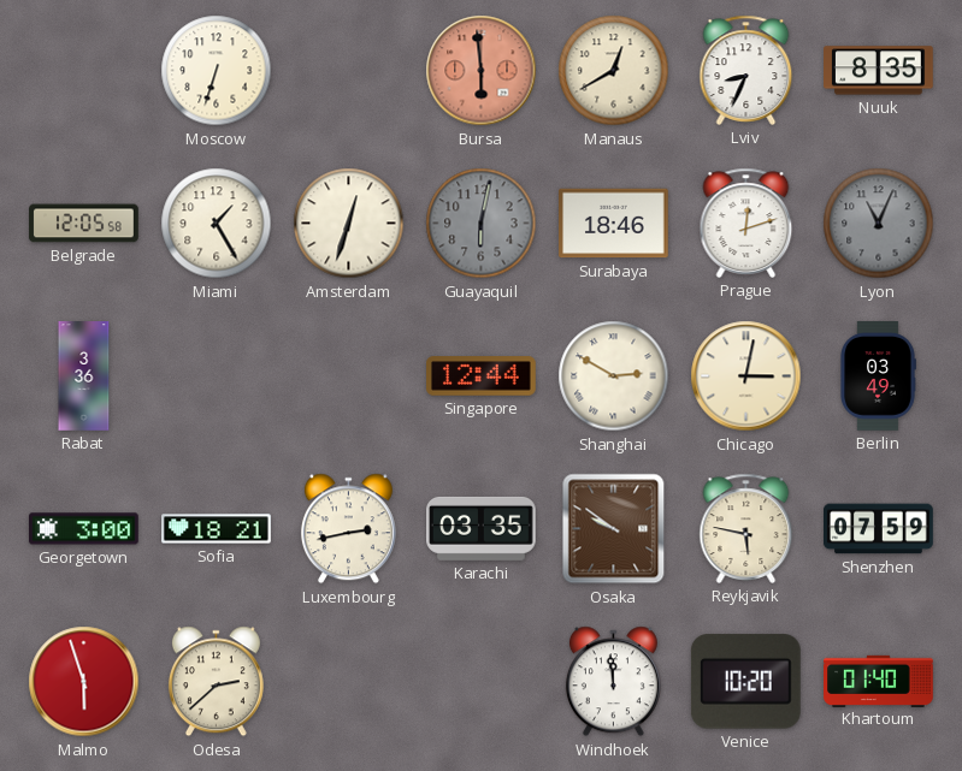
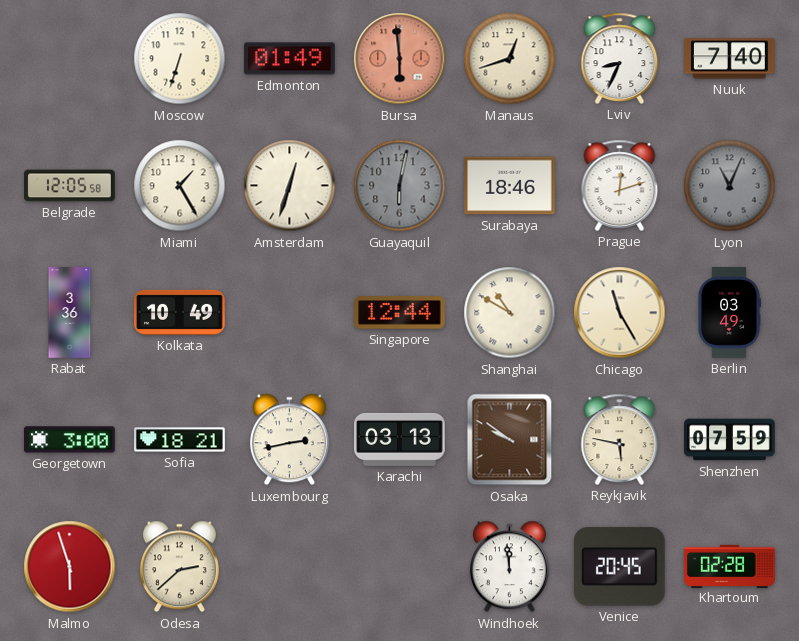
Edmonton: none -> 01:49 (290, 59)
Manaus: 12:40 -> 12:42 (510, 59)
Nuuk: 8:35 -> 7:40 (730, 59)
Kolkata: none -> 10:49 (180, 312)
Shanghai: 2:50 -> 10:50 (510, 313)
Chicago: 3:02 -> 11:25 (620, 313)
Karachi: 03:35 -> 03:13 (400, 439)
Venice: 10:20 -> 20:45 (619, 567)
Khartoum: 01:40 -> 02:28 (730, 566)
